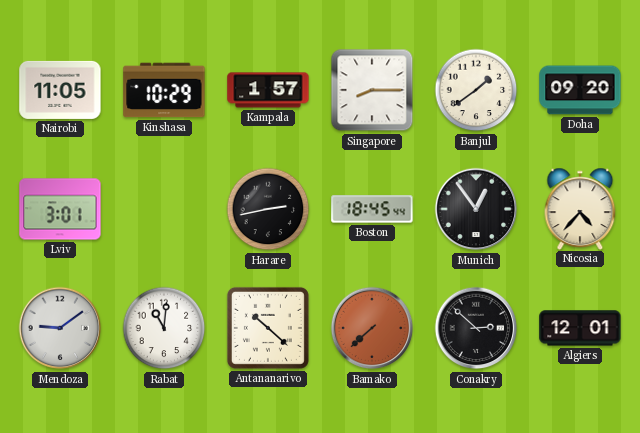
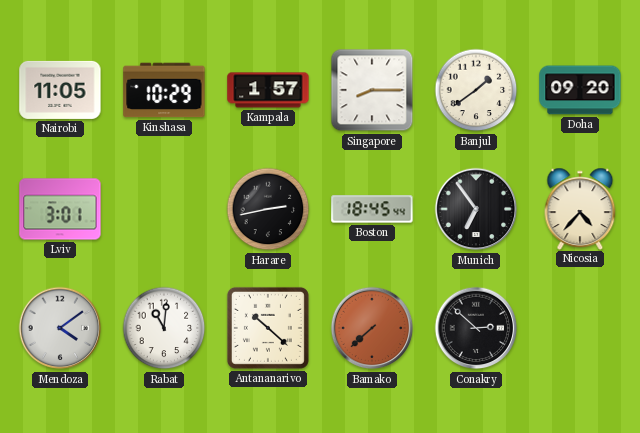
Munich: 12:54 -> 6:54 (476, 209)
Mendoza: 9:09 -> 4:09 (60, 328)
Algiers: 12:01 -> none (580, 328)
